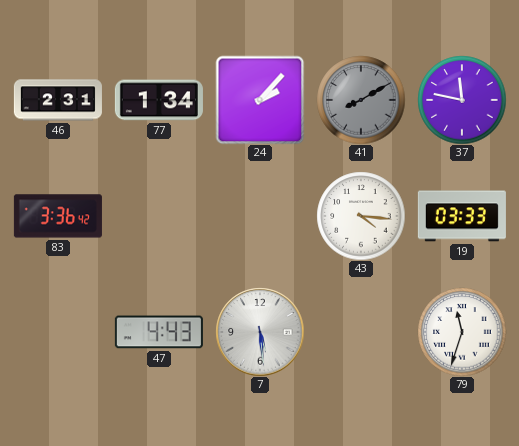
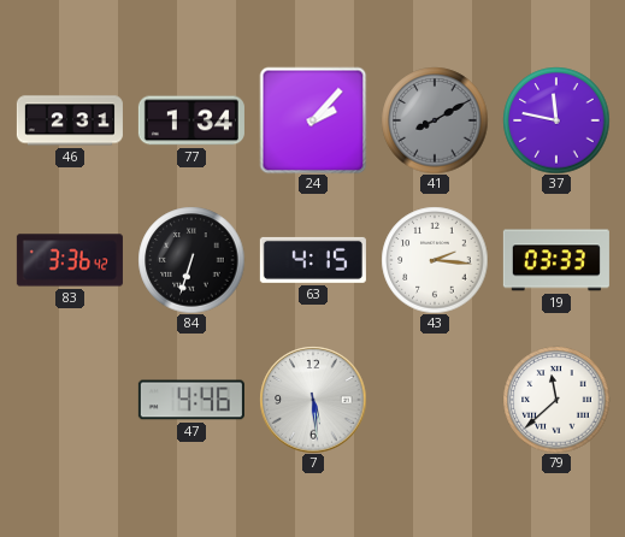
84: none -> 6:33 (191, 260)
63: none -> 4:15 (313, 260)
43: 4:16 -> 2:16 (435, 260)
47: 4:43 -> 4:46 (191, 400)
79: 11:33 -> 11:38 (556, 400)
